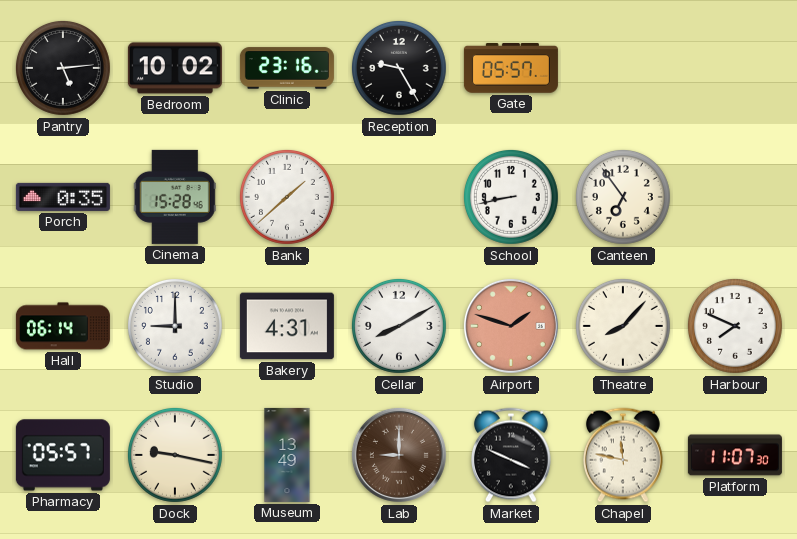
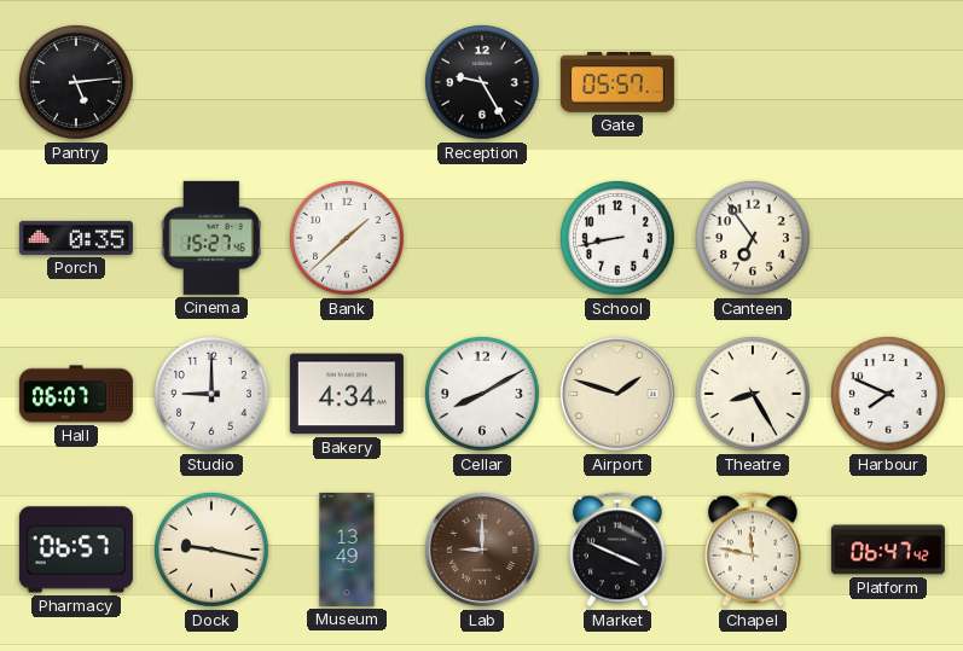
Bedroom: 10:02 -> none (175, 68)
Clinic: 23:16 -> none (287, 68)
Cinema: 15:28 -> 15:27 (211, 238)
Hall: 06:14 -> 06:07 (76, 394)
Bakery: 4:31 -> 4:34 (347, 394)
Airport dial: salmon -> cream (617, 394)
Theatre: 8:07 -> 8:25 (753, 394)
Pharmacy: 05:57 -> 06:57 (76, 550)
Platform: 11:07 -> 06:47 (888, 550)
